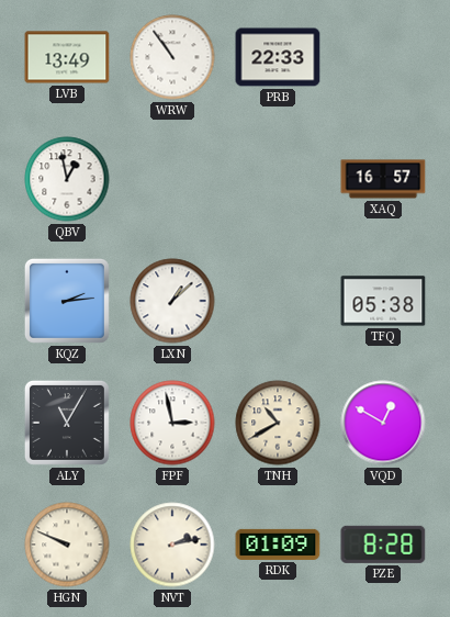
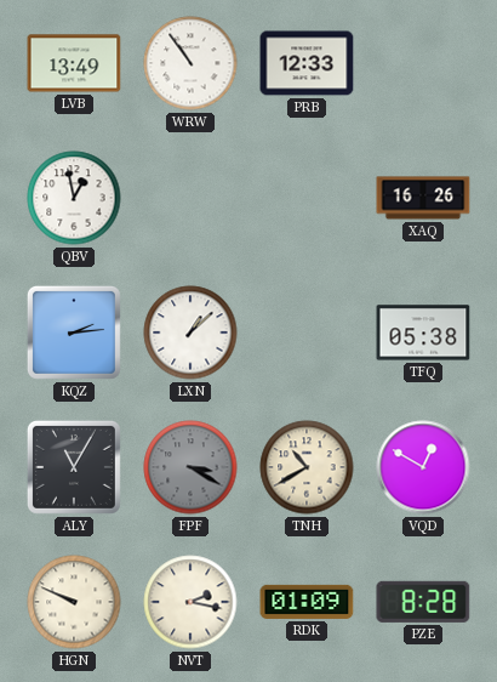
PRB: 22:33 -> 12:33 (307, 63)
XAQ: 16:57 -> 16:26 (423, 198)
FPF: 2:58 -> 3:20 (190, 467)
FPF dial: white -> grey (190, 467)
NVT: 2:13 -> 2:17 (190, 602)
